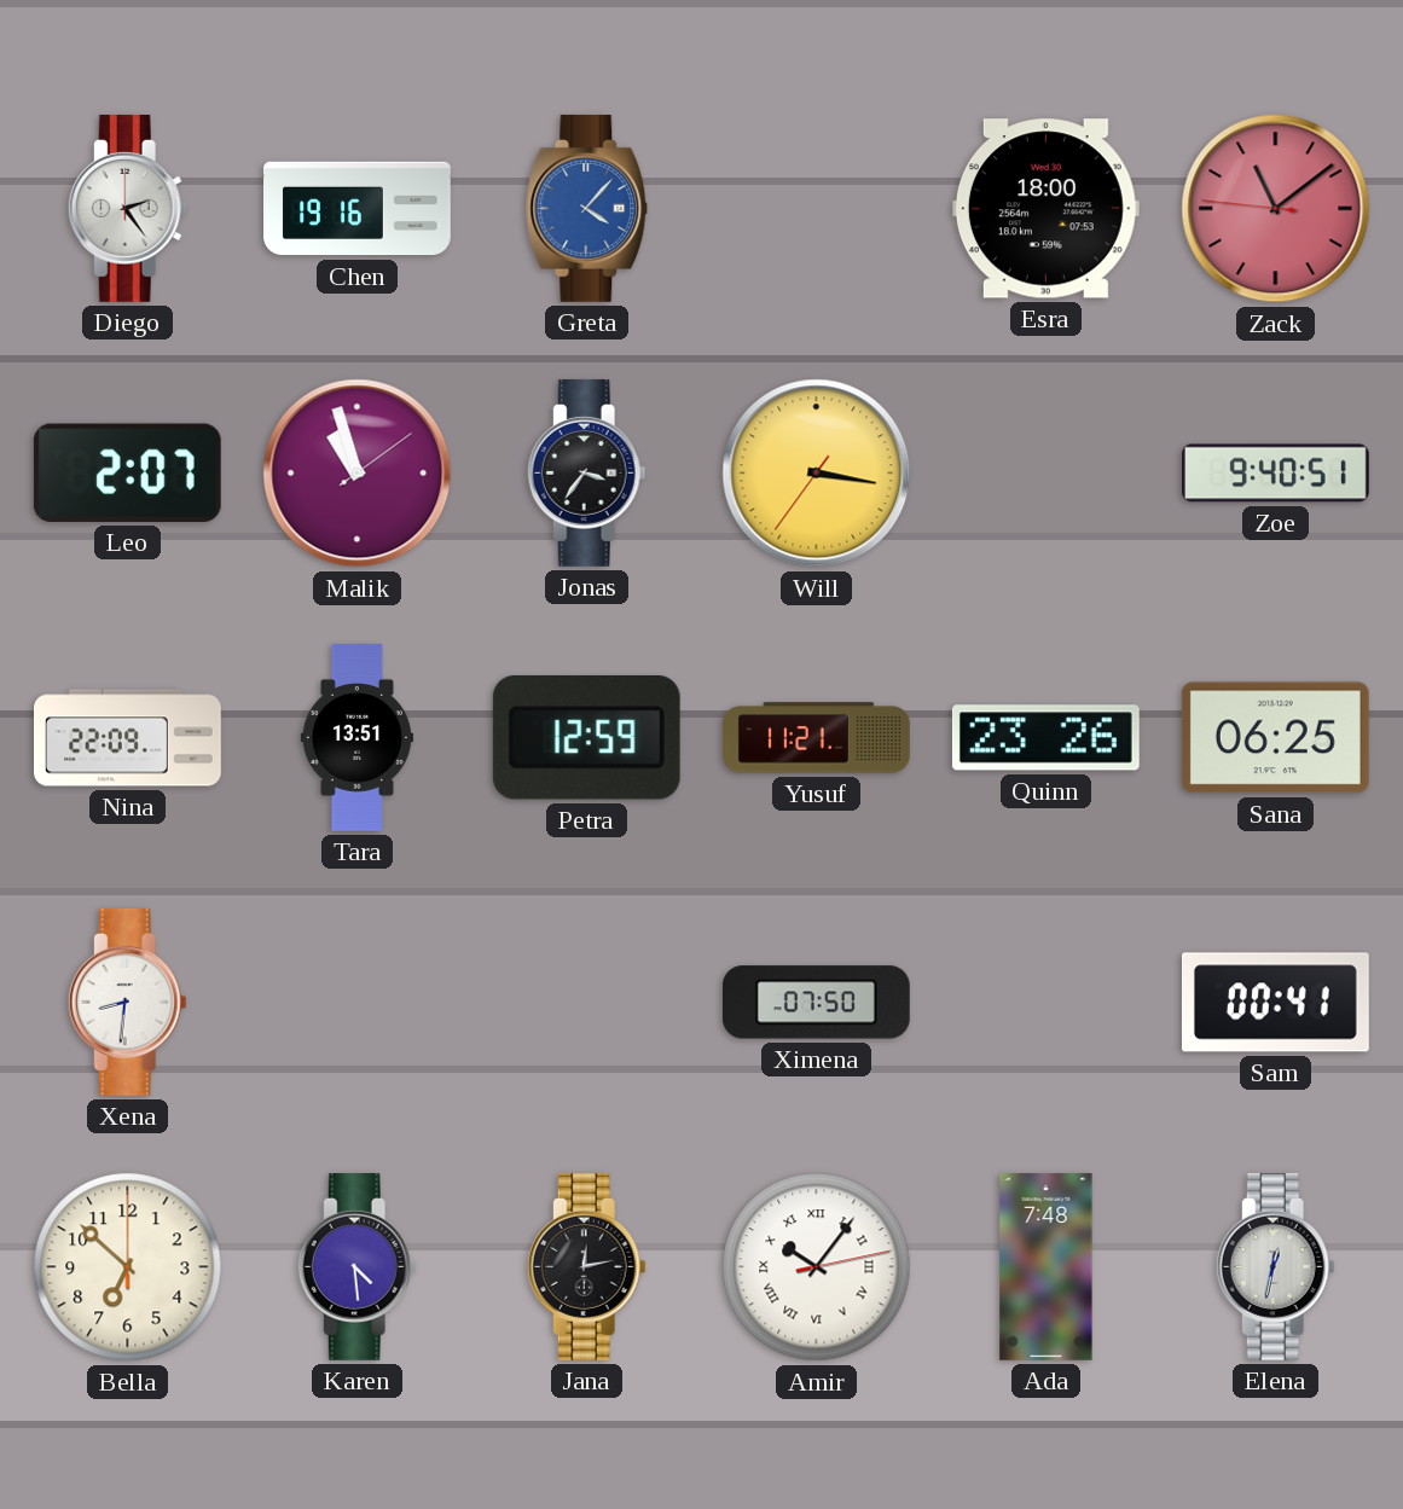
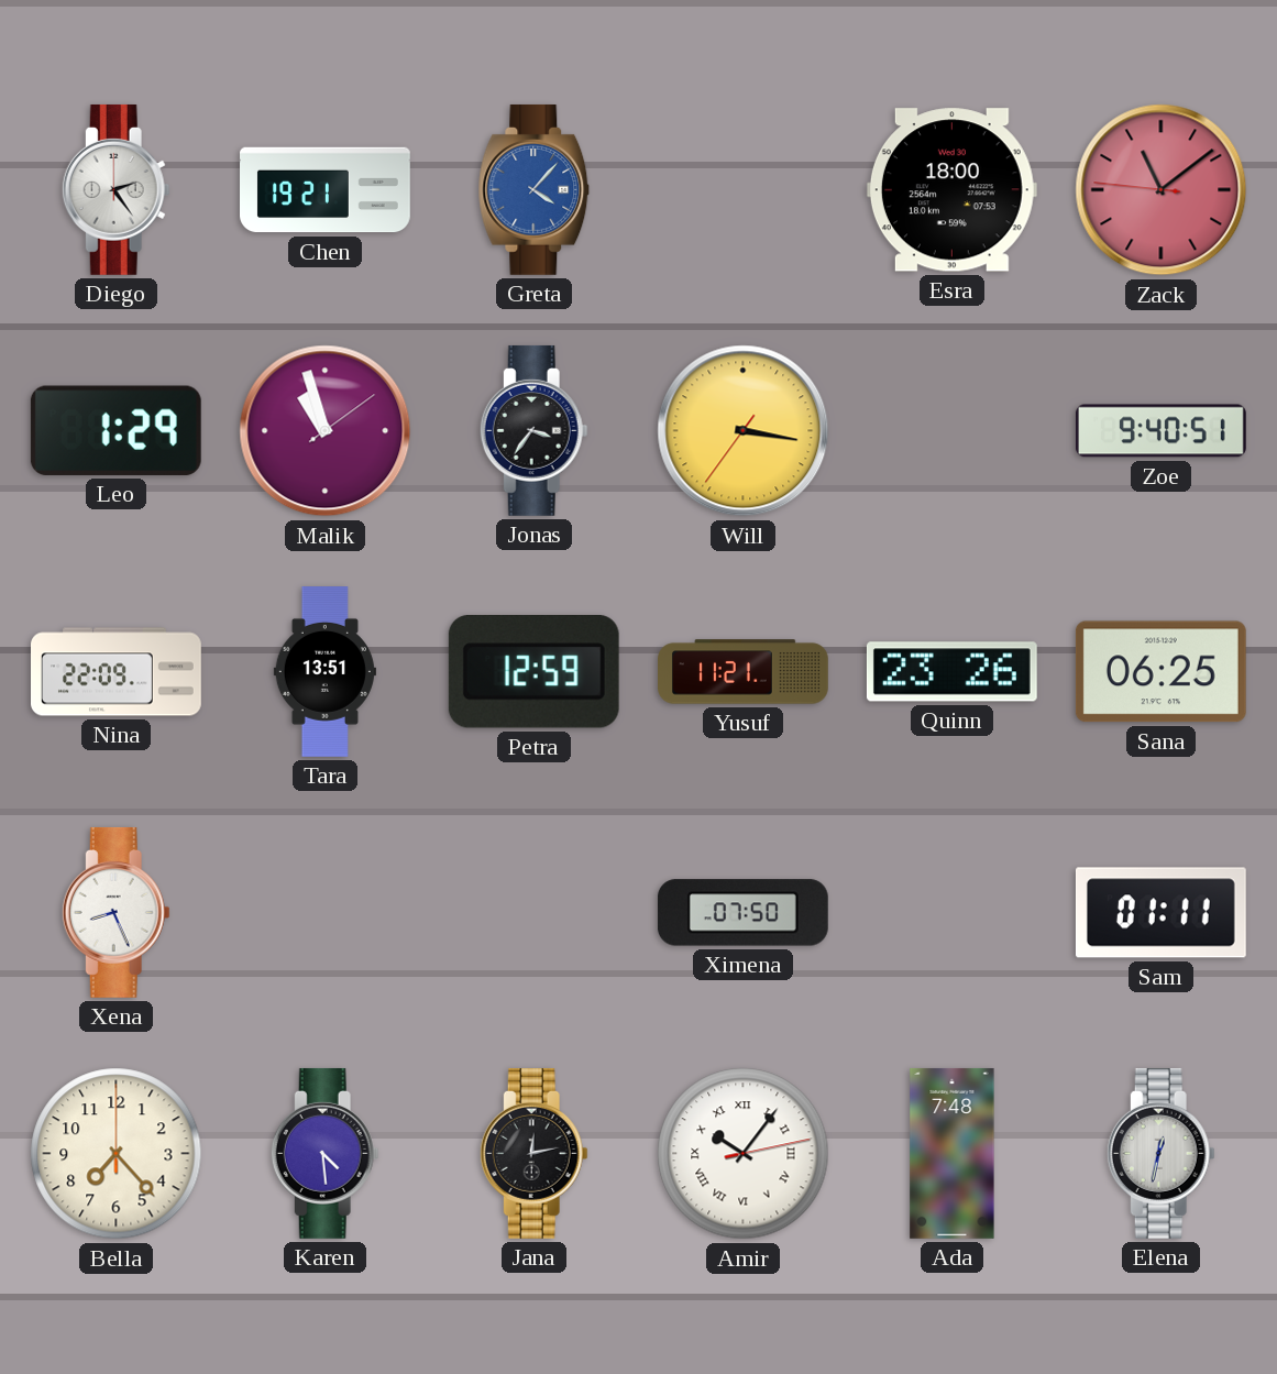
Chen: 19:16 -> 19:21 (326, 190)
Leo: 2:07 -> 1:29 (115, 430)
Xena: 8:31 -> 8:26 (115, 912)
Sam: 00:41 -> 01:11 (1160, 913)
Bella: 6:52 -> 7:23 (117, 1154)
